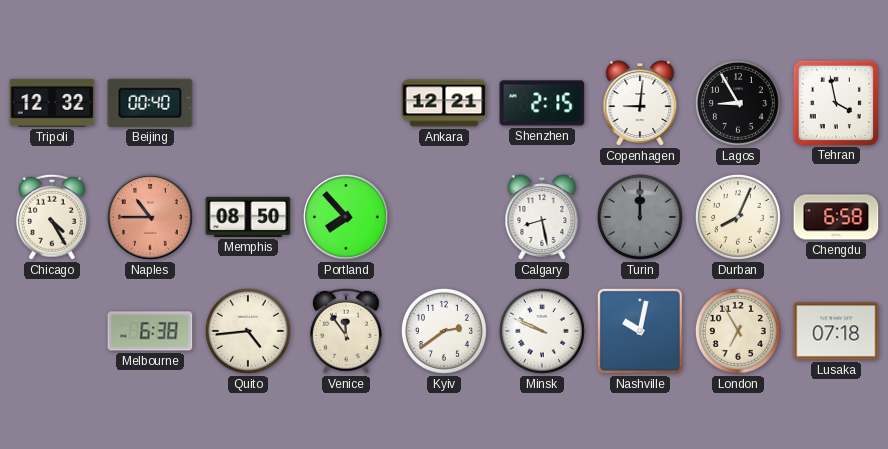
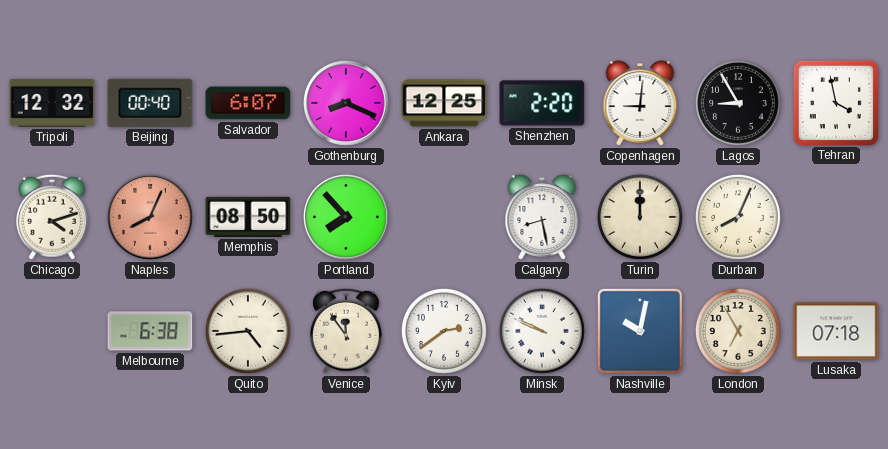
Salvador: none -> 6:07 (248, 103)
Gothenburg: none -> 8:19 (347, 104)
Ankara: 12:21 -> 12:25 (444, 103)
Shenzhen: 2:15 -> 2:20 (542, 103)
Chicago: 4:25 -> 4:12 (52, 217)
Naples: 10:45 -> 8:04 (151, 218)
Turin dial: grey -> cream (640, 217)
Chengdu: 6:58 -> none (836, 217)
